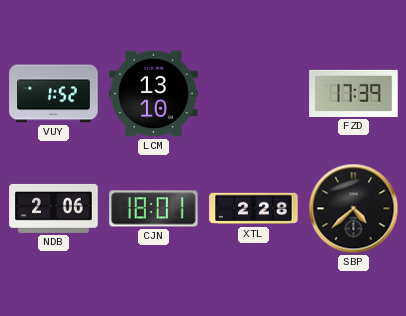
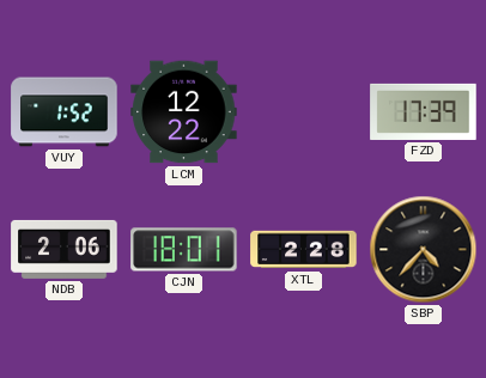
LCM: 13:10 -> 12:22 (184, 112)
SBP: 4:38 -> 4:37 (424, 250)
